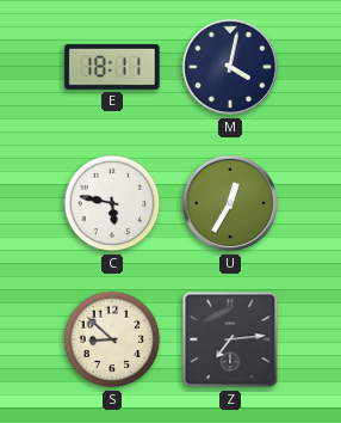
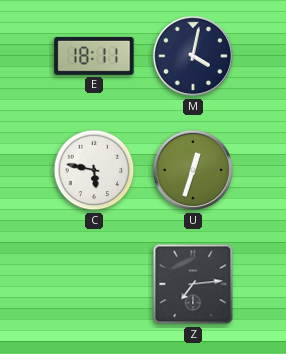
U: 12:35 -> 12:33 (193, 170)
S: 8:52 -> none (112, 339)
